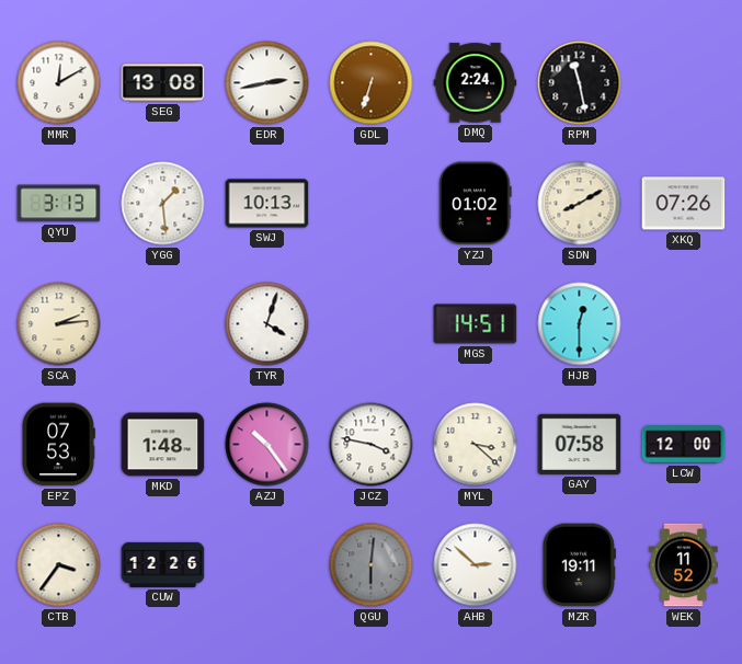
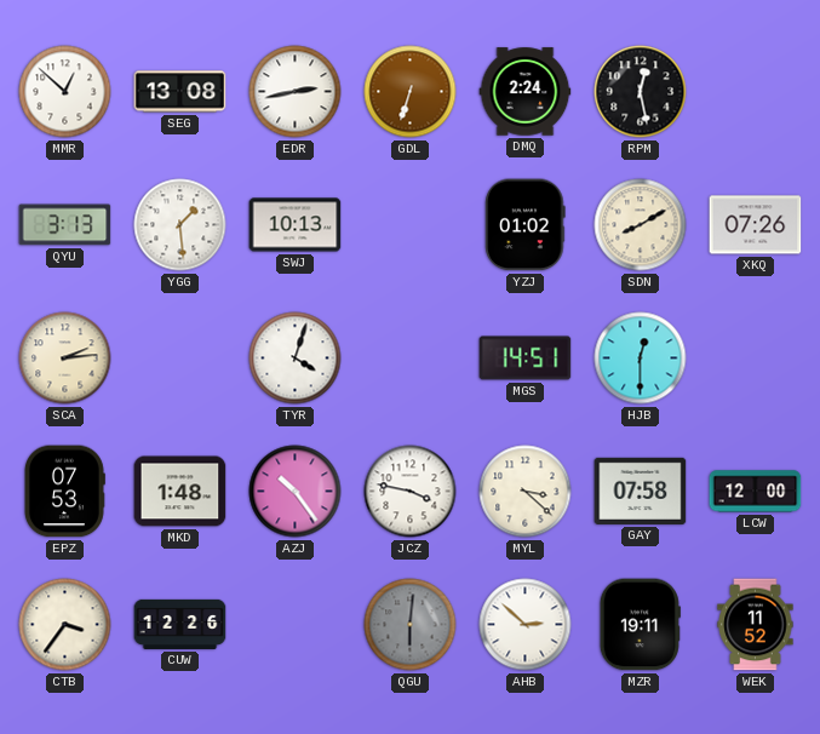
MMR: 12:10 -> 12:52 (65, 92)
RPM: 11:28 -> 12:28 (641, 92)
